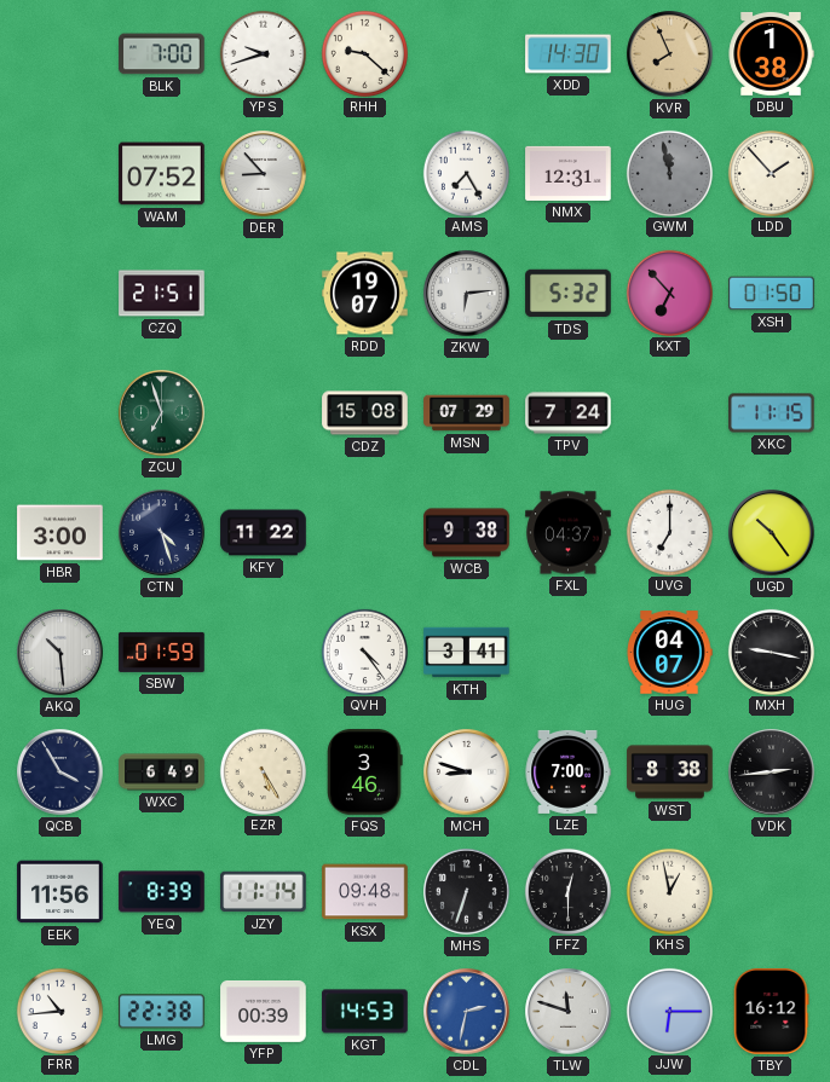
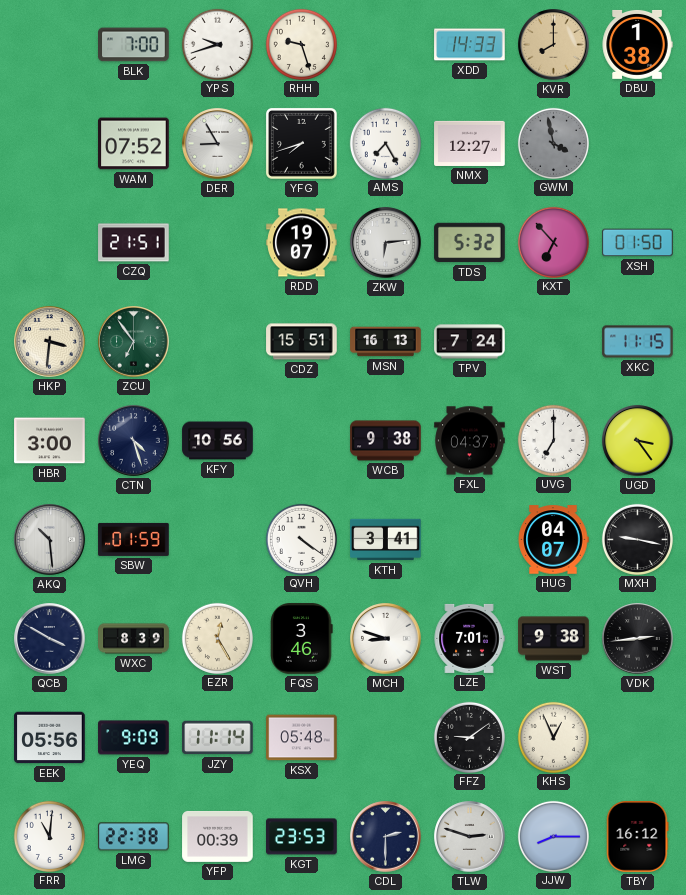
RHH: 9:22 -> 9:27 (301, 44)
XDD: 14:30 -> 14:33 (470, 45)
KVR: 7:56 -> 8:00 (554, 45)
DER: 8:53 -> 8:55 (218, 144)
YFG: none -> 7:42 (302, 144)
NMX: 12:31 -> 12:27 (470, 143)
GWM: 11:58 -> 3:58 (553, 143)
LDD: 1:53 -> none (771, 173)
HKP: none -> 3:31 (50, 342)
ZCU: 6:57 -> 6:54 (134, 342)
CDZ: 15:08 -> 15:51 (302, 342)
MSN: 07:29 -> 16:13 (386, 342)
KFY: 11:22 -> 10:56 (218, 441)
UGD: 10:24 -> 3:24 (638, 441)
QVH: 4:24 -> 4:21 (301, 539)
QCB: 3:55 -> 3:50 (50, 639)
WXC: 6:49 -> 8:39 (134, 639)
EZR: 5:25 -> 12:25 (217, 638)
LZE: 7:00 -> 7:01 (469, 638)
WST: 8:38 -> 9:38 (554, 639)
EEK: 11:56 -> 05:56 (50, 738)
YEQ: 8:39 -> 9:09 (134, 738)
KSX: 09:48 -> 05:48 (302, 738)
MHS: 6:33 -> none (467, 892)
FFZ: 12:30 -> 9:09 (469, 737)
KHS: 12:58 -> 12:56 (553, 737)
FRR: 10:44 -> 11:01 (49, 836)
KGT: 14:53 -> 23:53 (302, 837)
CDL: 2:32 -> 2:30 (386, 837)
CDL dial: blue -> navy (386, 837)
TLW: 11:48 -> 2:48 (470, 837)
JJW: 6:15 -> 8:15 (553, 836)
